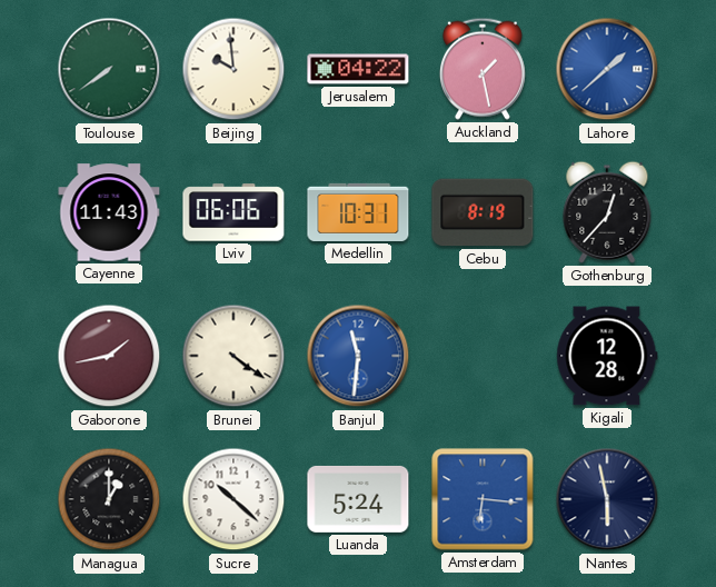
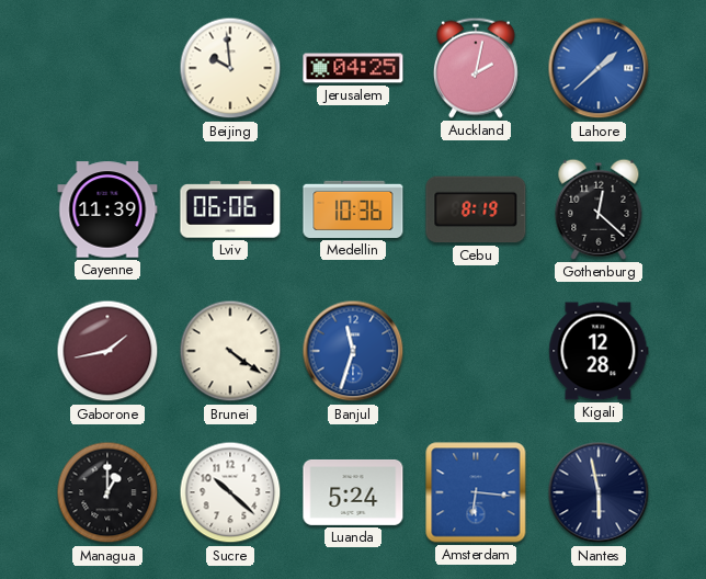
Toulouse: 7:39 -> none (109, 69)
Jerusalem: 04:22 -> 04:25 (353, 68)
Auckland: 1:28 -> 2:02 (476, 68)
Cayenne: 11:43 -> 11:39 (107, 209)
Medellin: 10:31 -> 10:36 (353, 209)
Gothenburg: 12:37 -> 12:22 (599, 209)
Banjul: 11:31 -> 11:33 (353, 351)
